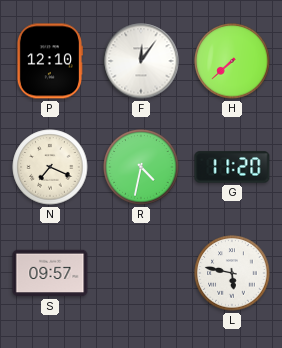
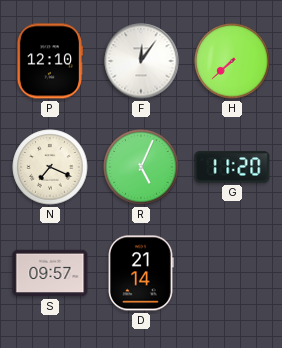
R: 4:32 -> 5:04 (141, 167)
D: none -> 21:14 (141, 273)
L: 5:47 -> none (232, 273)
